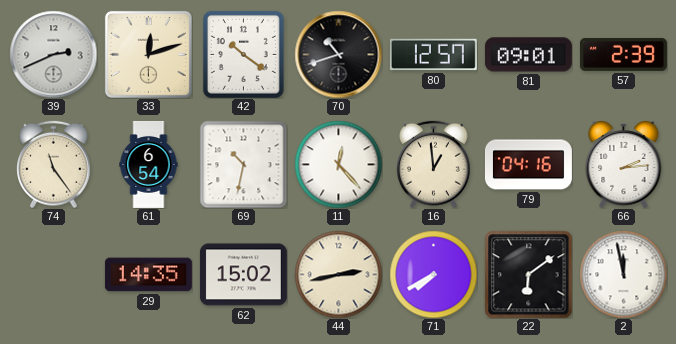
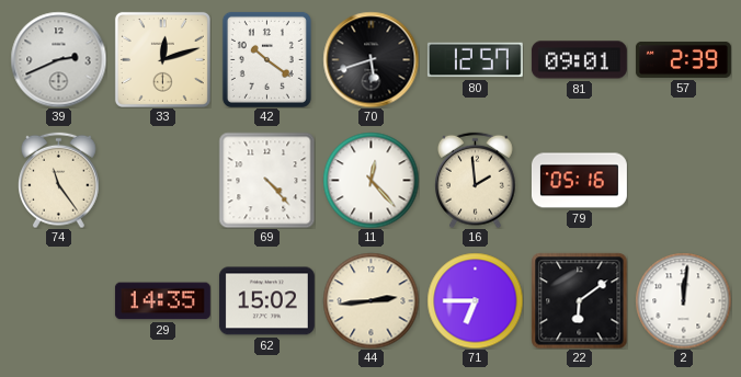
70: 10:42 -> 5:42 (371, 59)
61: 6:54 -> none (149, 165)
69: 10:32 -> 4:23 (266, 180)
16: 12:59 -> 1:59 (476, 180)
79: 04:16 -> 05:16 (579, 181)
66: 2:14 -> none (624, 165)
44: 2:43 -> 2:44 (371, 300)
71: 7:40 -> 6:45 (475, 300)
2: 11:58 -> 12:01 (683, 300)
